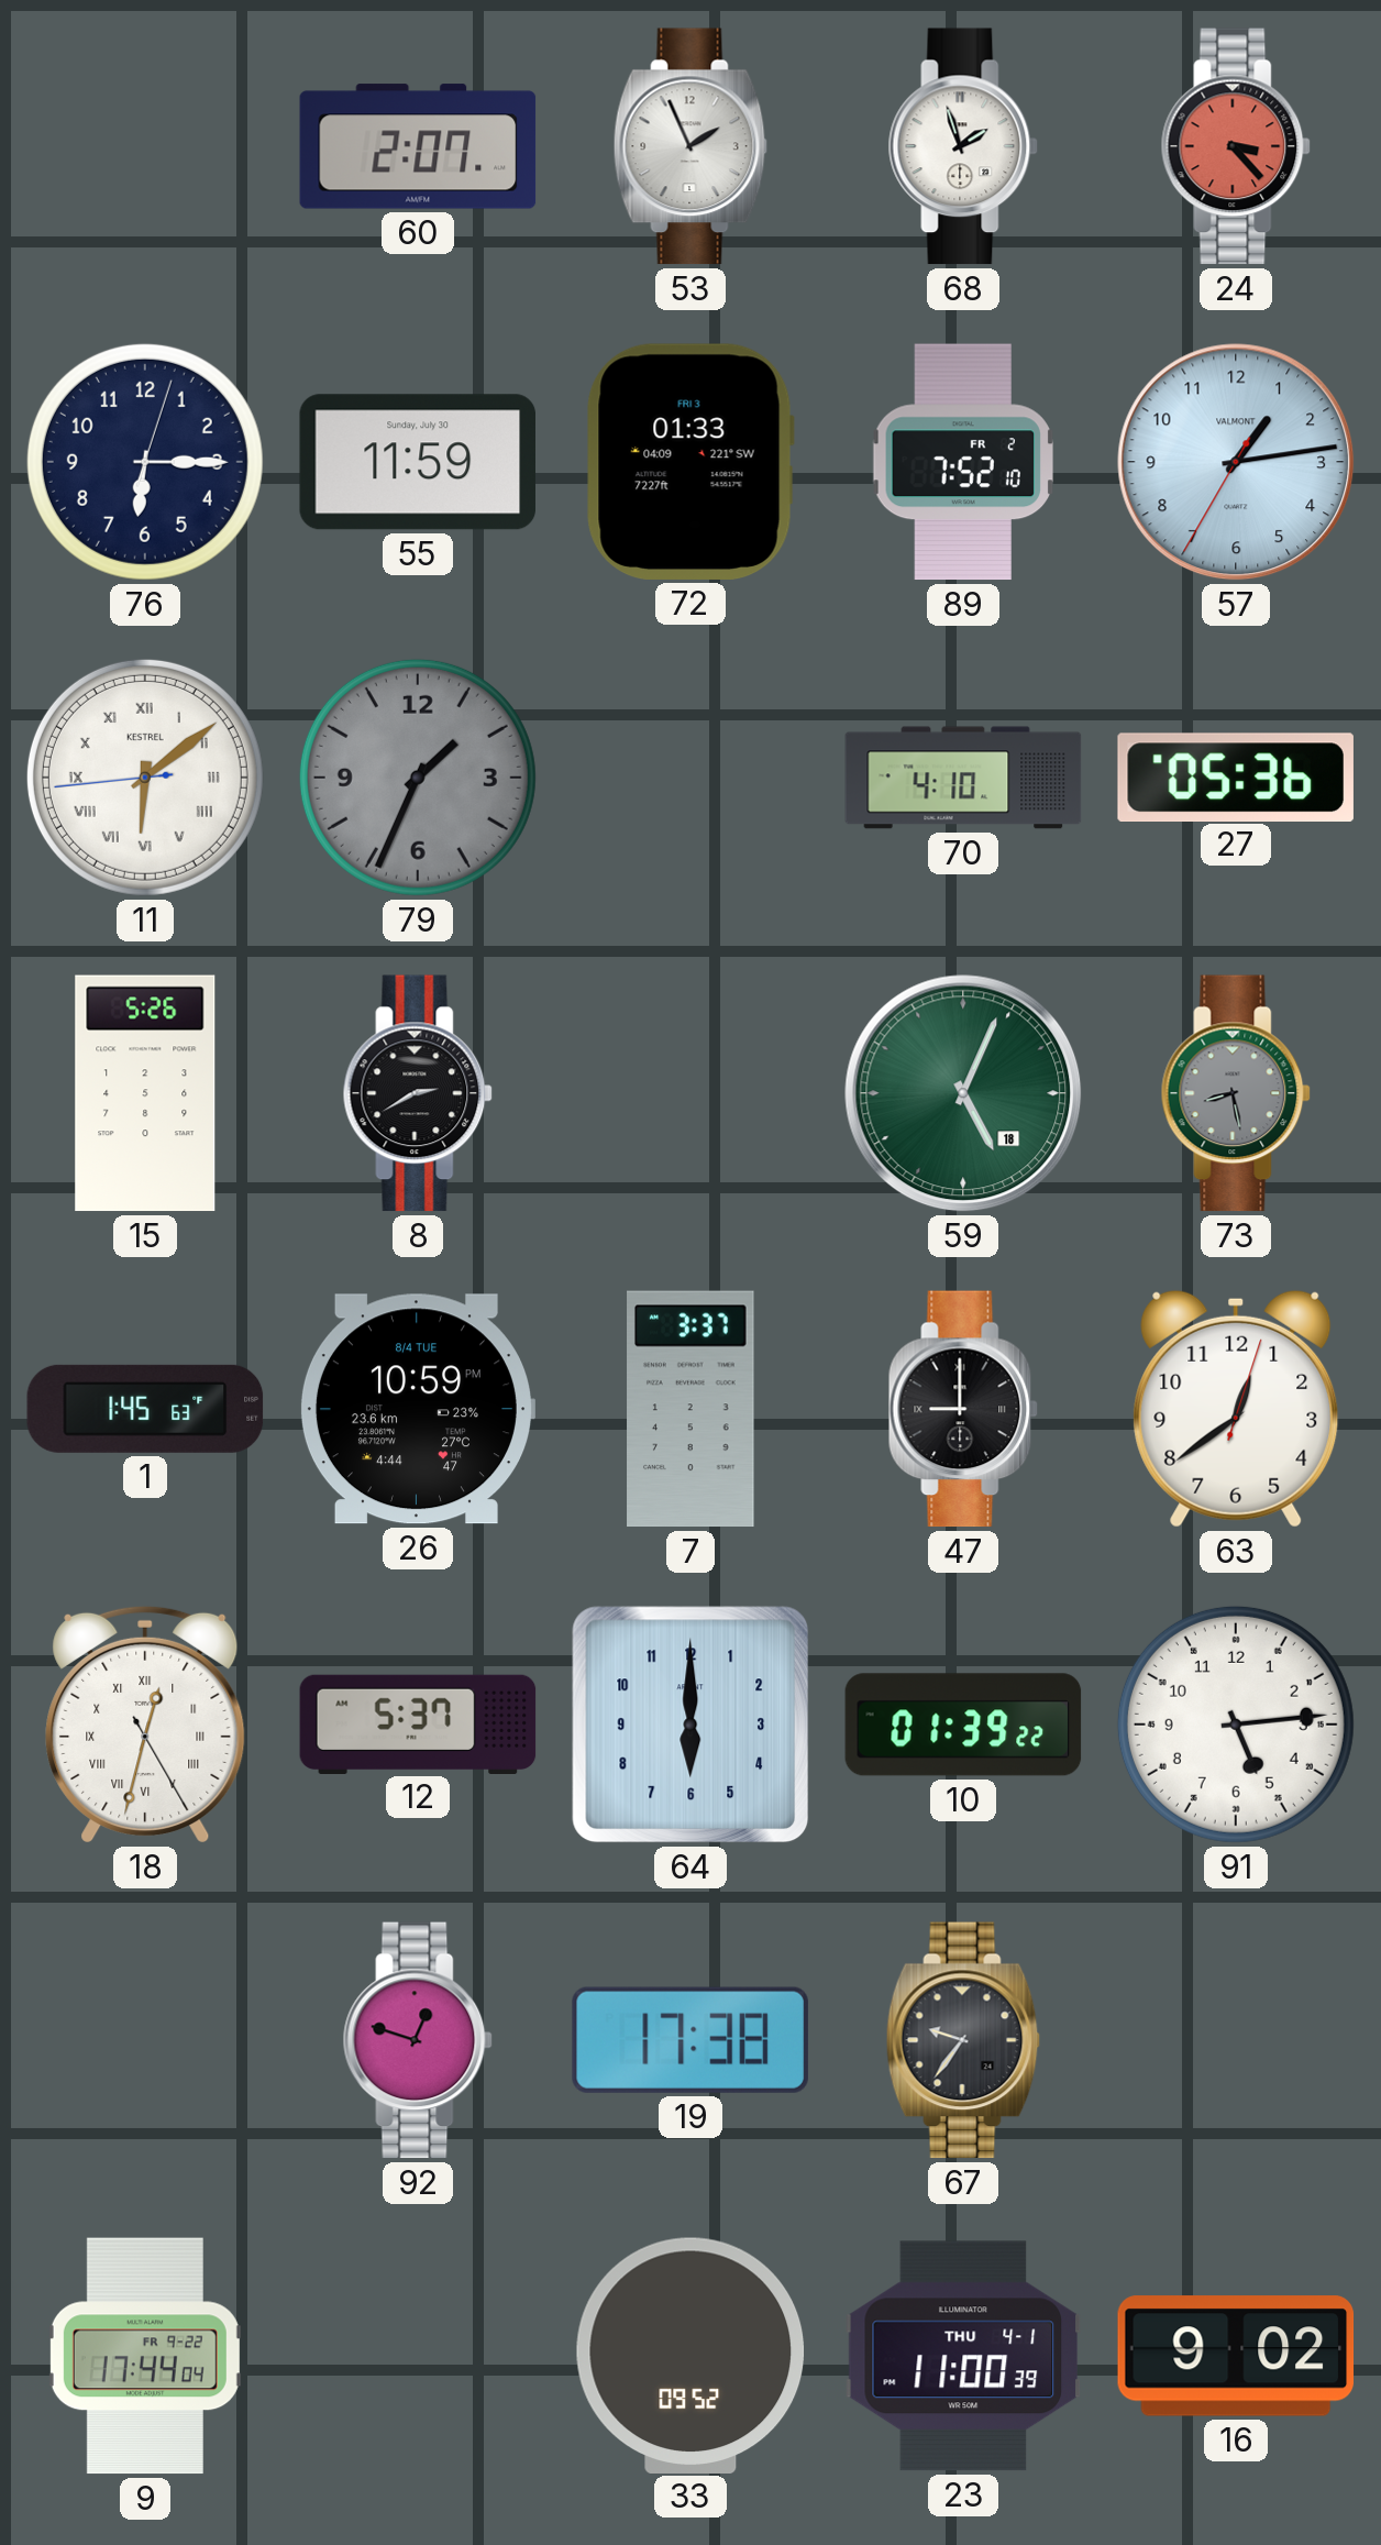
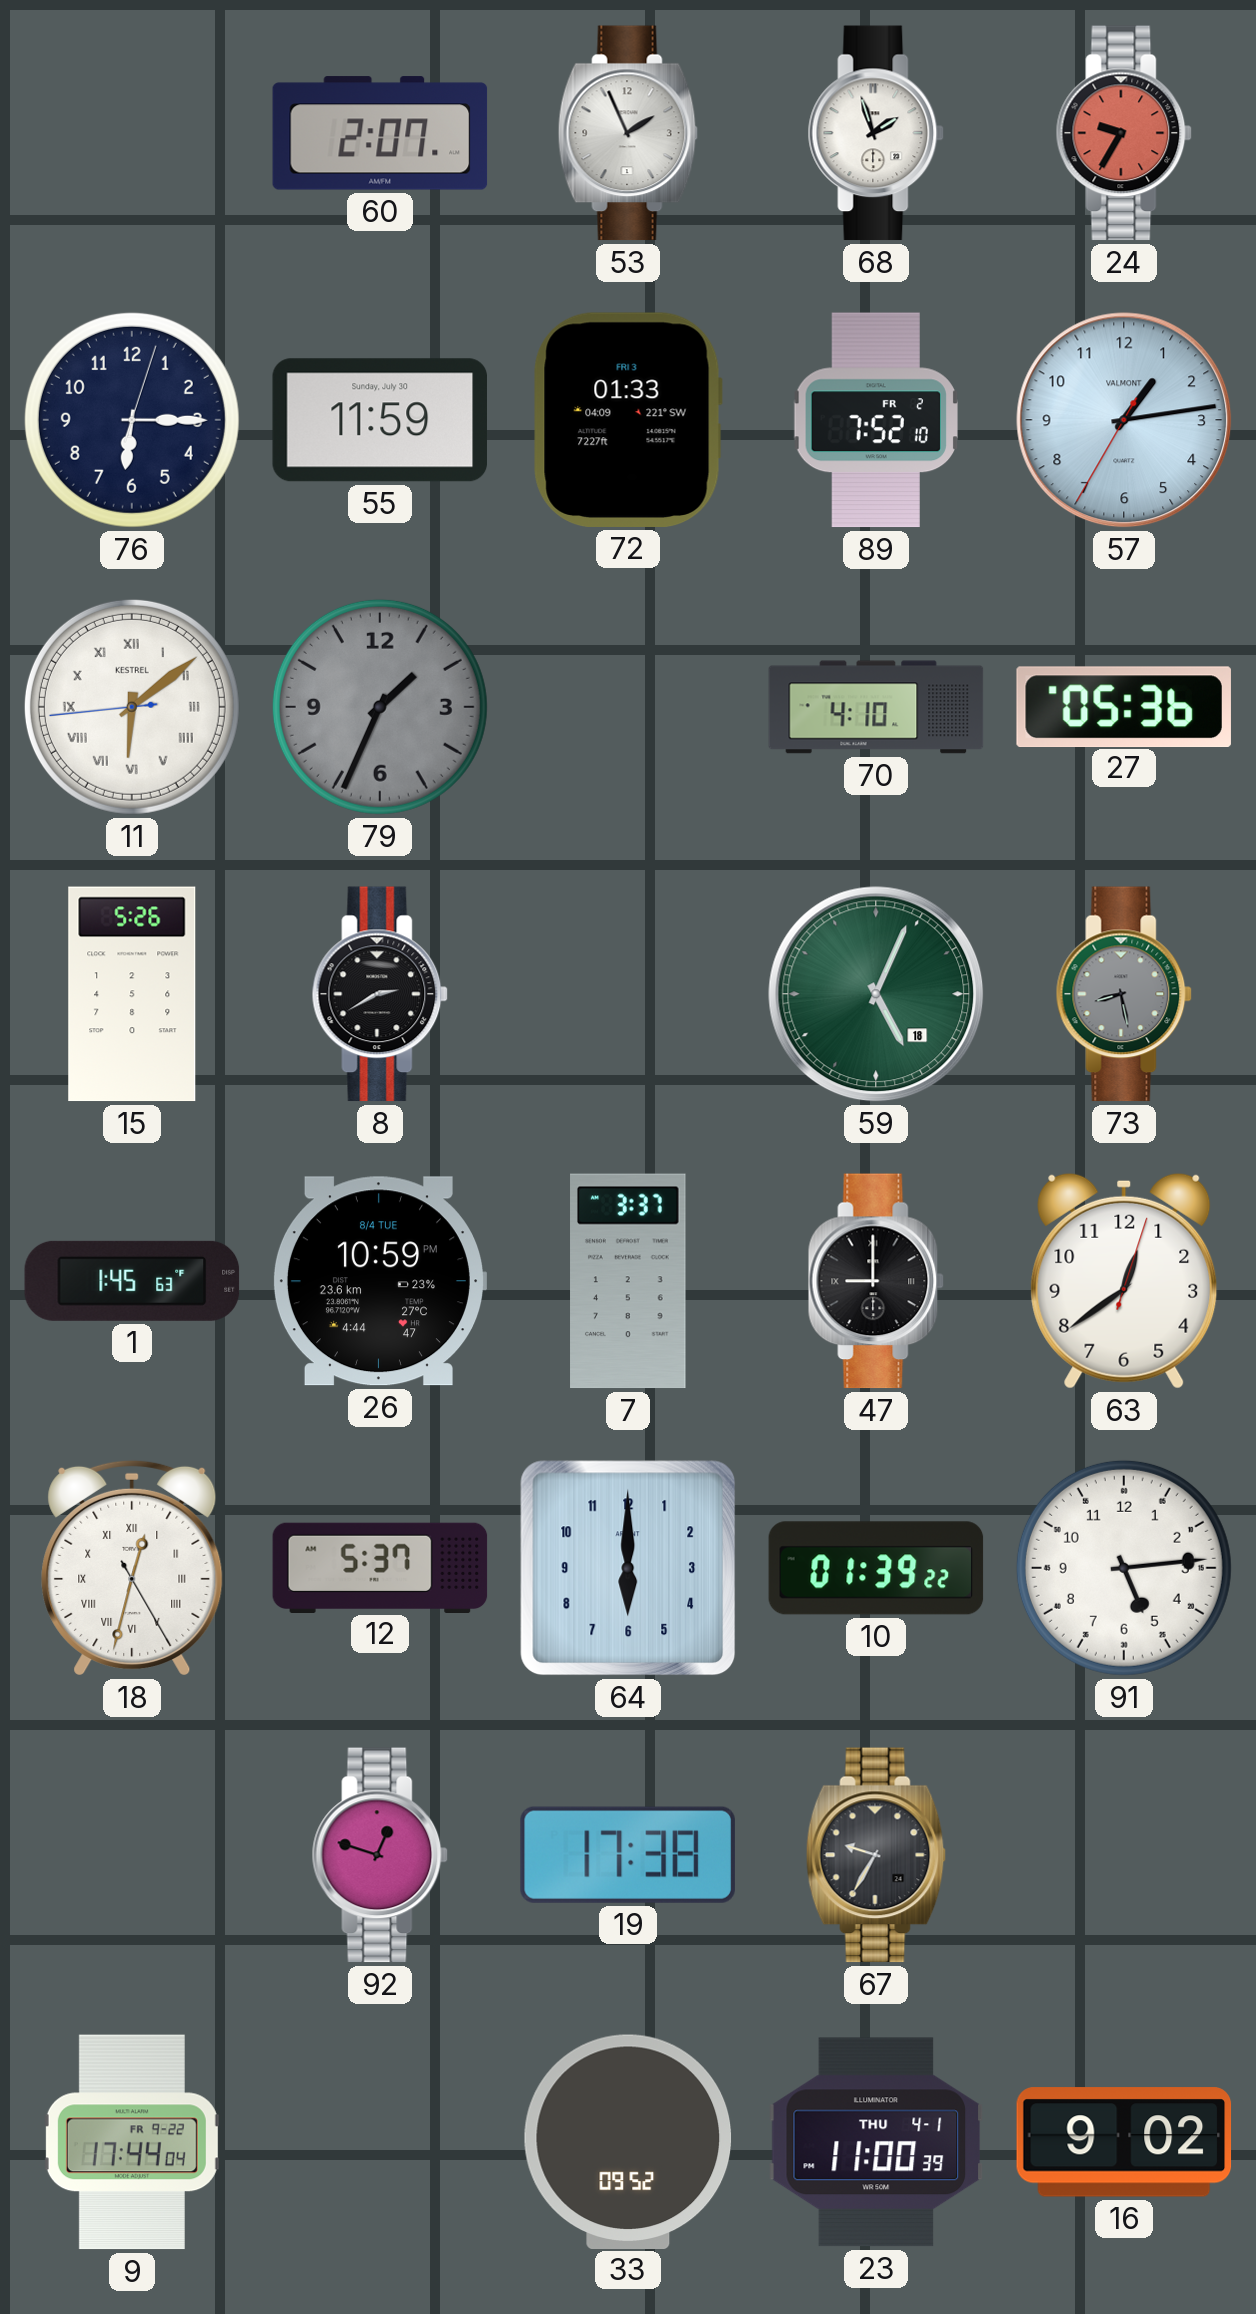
24: 3:23 -> 9:35 (1124, 133)
67: 9:36 -> 9:35 (876, 1855)
